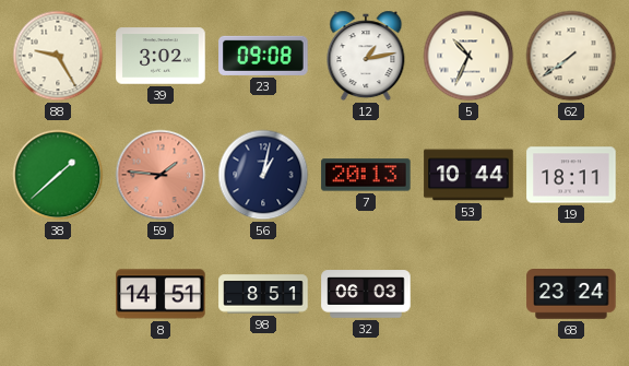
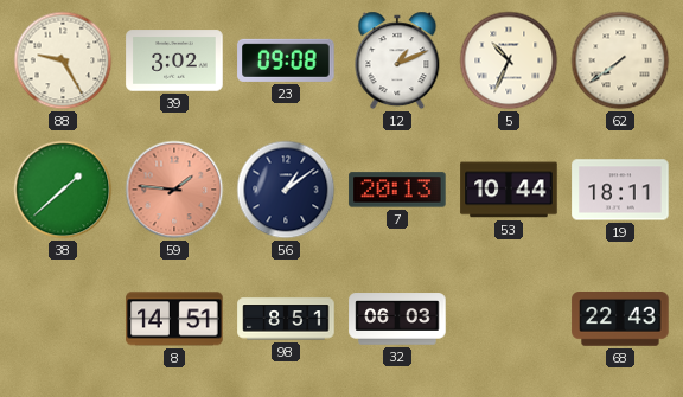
12: 1:13 -> 1:11 (397, 60)
56: 1:02 -> 1:09 (286, 190)
68: 23:24 -> 22:43 (620, 320)
